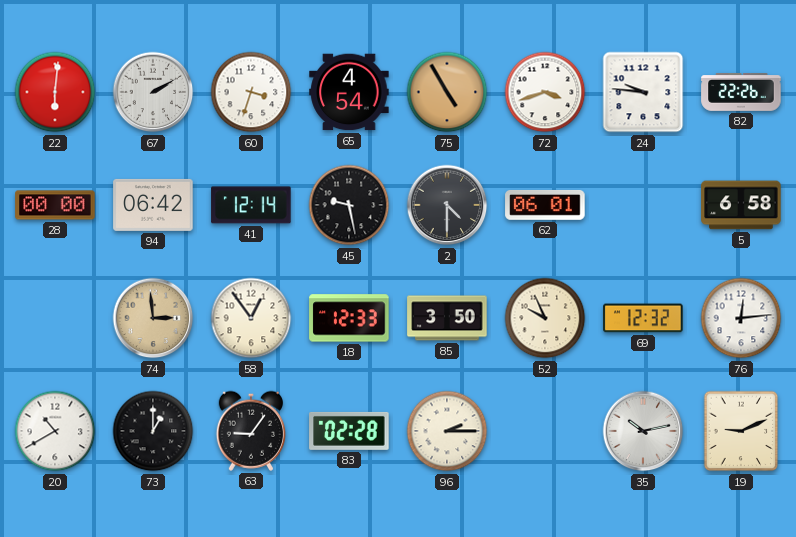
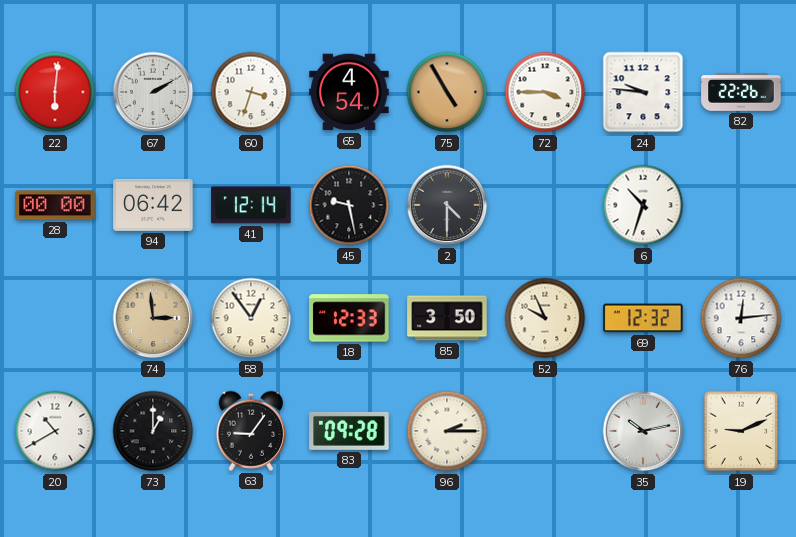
72: 3:42 -> 3:45 (545, 92)
62: 06:01 -> none (545, 205)
6: none -> 10:33 (643, 205)
5: 6:58 -> none (741, 205)
83: 02:28 -> 09:28 (349, 431)
